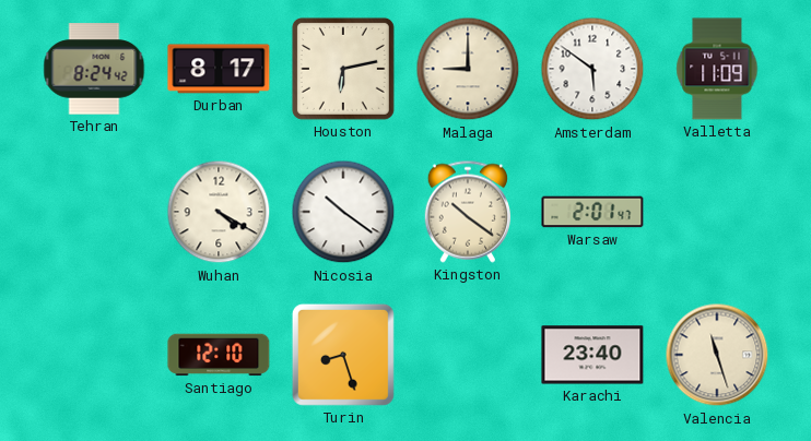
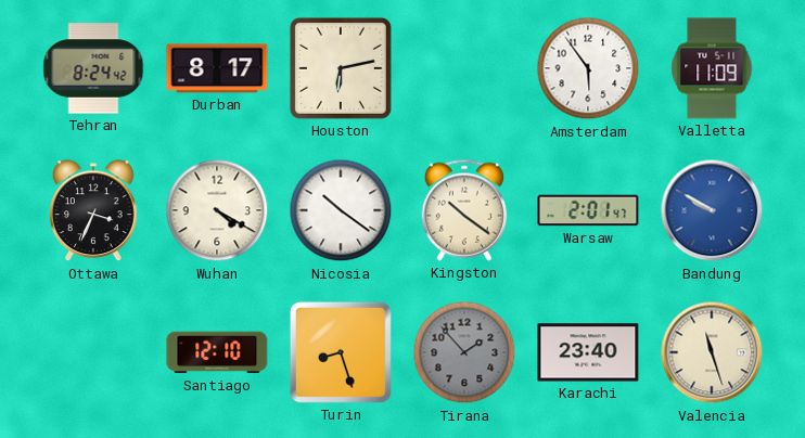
Malaga: 9:00 -> none (468, 69)
Amsterdam: 5:51 -> 5:54 (588, 68)
Ottawa: none -> 3:34 (94, 211)
Bandung: none -> 9:50 (712, 210)
Tirana: none -> 1:53 (464, 352)
